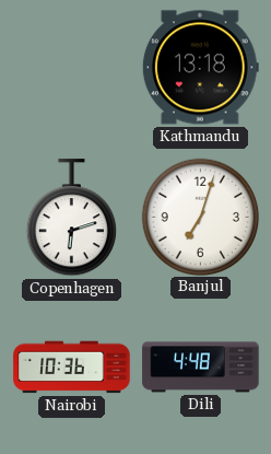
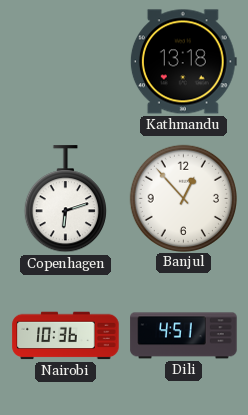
Banjul: 7:03 -> 12:53 (183, 198)
Dili: 4:48 -> 4:51 (184, 336)
